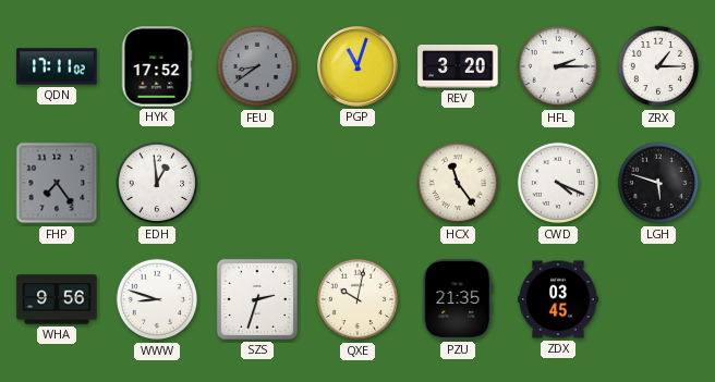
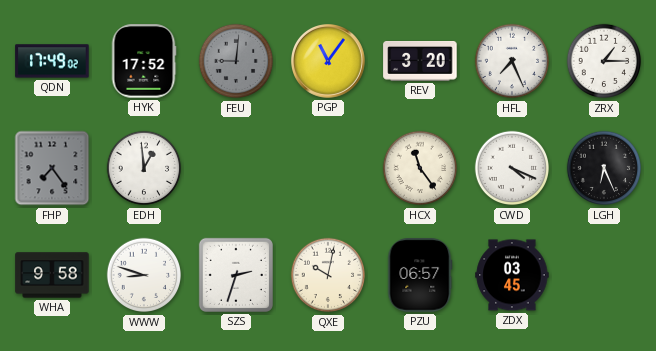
QDN: 17:11 -> 17:49 (52, 61)
FEU: 8:39 -> 9:01 (236, 61)
PGP: 11:03 -> 11:06 (329, 62)
HFL: 2:15 -> 7:26 (512, 61)
LGH: 5:48 -> 6:26 (604, 168)
WHA: 9:56 -> 9:58 (52, 275)
PZU: 21:35 -> 06:57 (420, 275)
